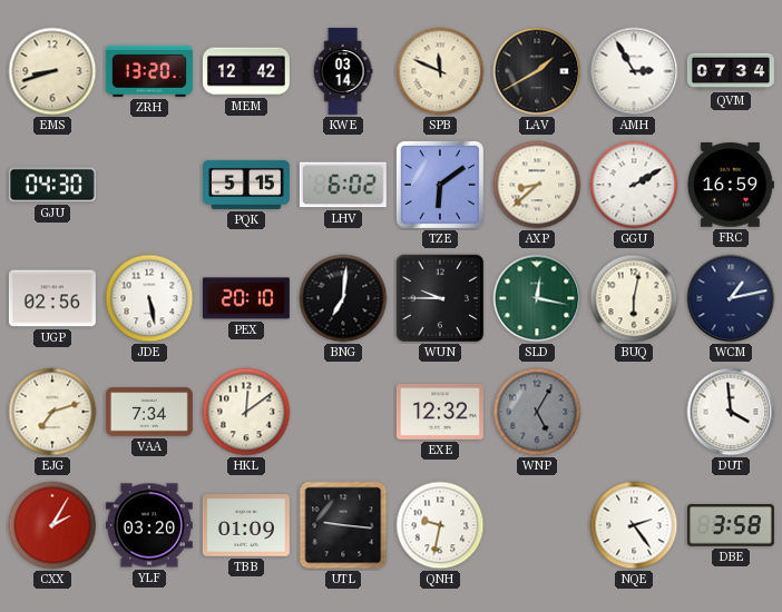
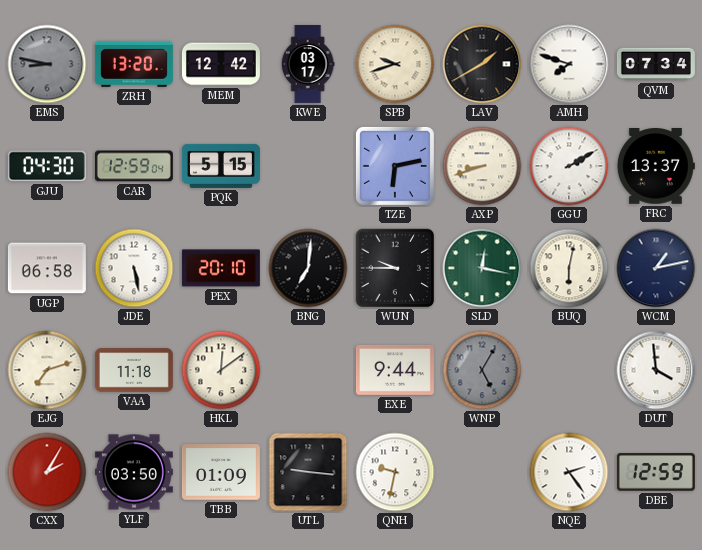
EMS: 8:42 -> 8:47 (47, 64)
EMS dial: cream -> grey (47, 64)
KWE: 03:14 -> 03:17 (308, 64)
SPB: 11:49 -> 9:42 (395, 64)
AMH: 2:55 -> 7:48 (569, 64)
CAR: none -> 12:59 (134, 166)
LHV: 6:02 -> none (343, 185)
TZE: 6:09 -> 6:13 (395, 166)
AXP: 8:38 -> 8:42 (482, 166)
FRC: 16:59 -> 13:37 (655, 166)
UGP: 02:56 -> 06:58 (47, 268)
VAA: 7:34 -> 11:18 (134, 370)
EXE: 12:32 -> 9:44 (395, 370)
YLF: 03:20 -> 03:50 (134, 472)
DBE: 3:58 -> 12:59 (656, 472)
